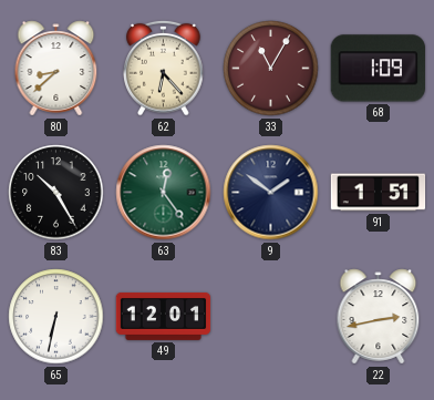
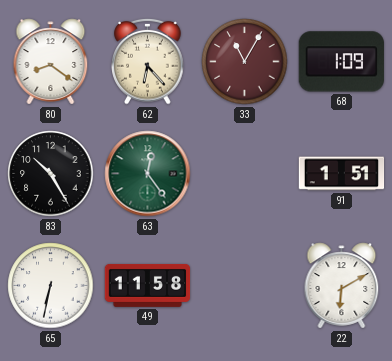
80: 8:38 -> 8:21 (51, 62)
9: 1:51 -> none (271, 193)
49: 12:01 -> 11:58 (148, 285)
22: 2:43 -> 6:10 (342, 286)
